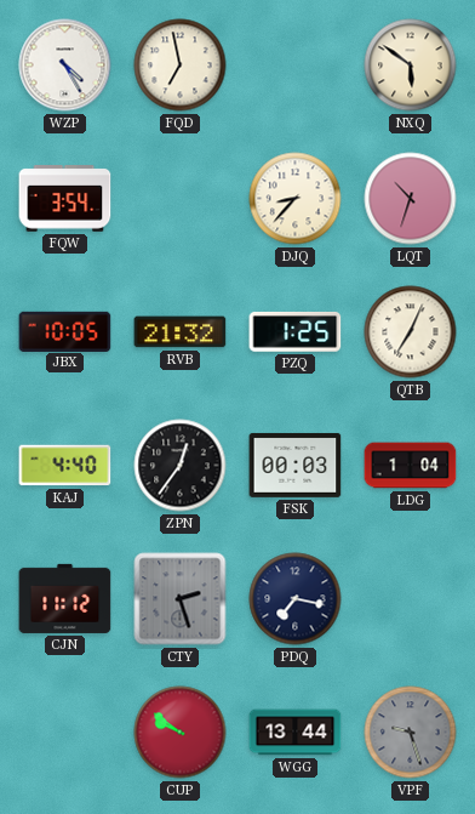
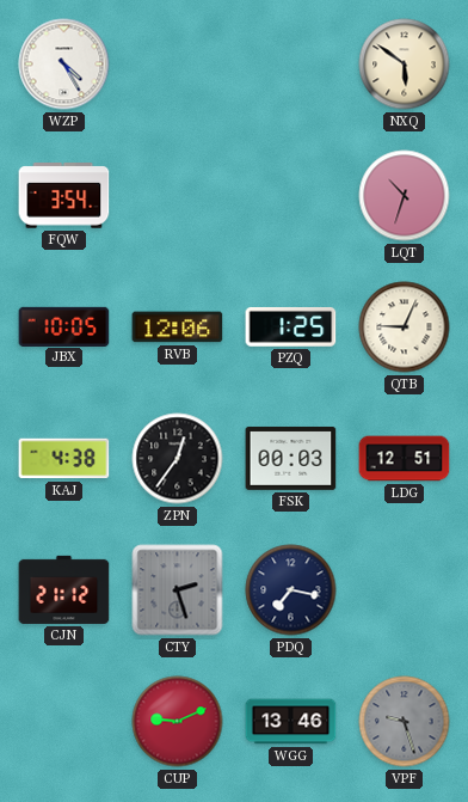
FQD: 6:58 -> none (181, 66)
DJQ: 8:37 -> none (296, 199)
RVB: 21:32 -> 12:06 (178, 327)
QTB: 7:04 -> 9:04 (405, 327)
KAJ: 4:40 -> 4:38 (64, 459)
LDG: 1:04 -> 12:51 (405, 459)
CJN: 11:12 -> 21:12 (64, 589)
CUP: 9:51 -> 9:11 (178, 722)
WGG: 13:44 -> 13:46 (291, 722)
